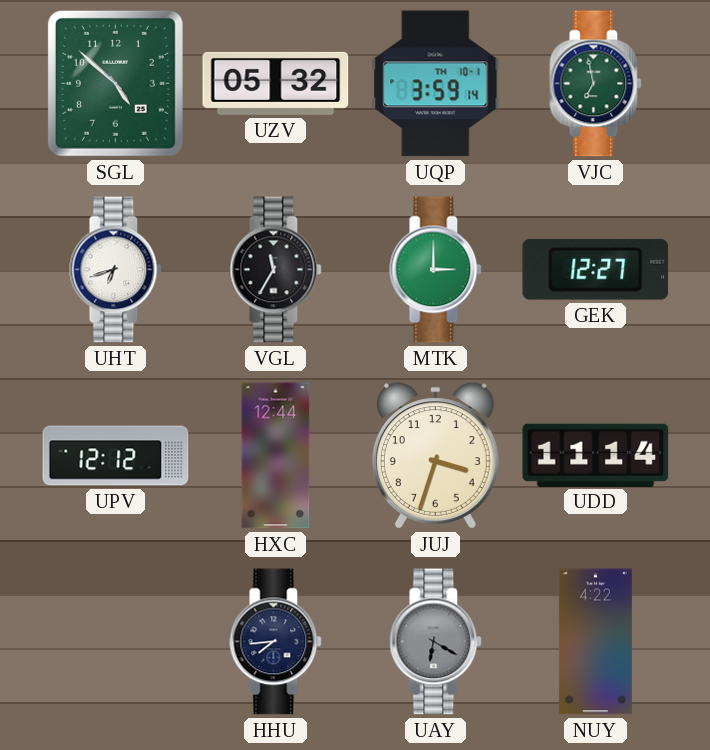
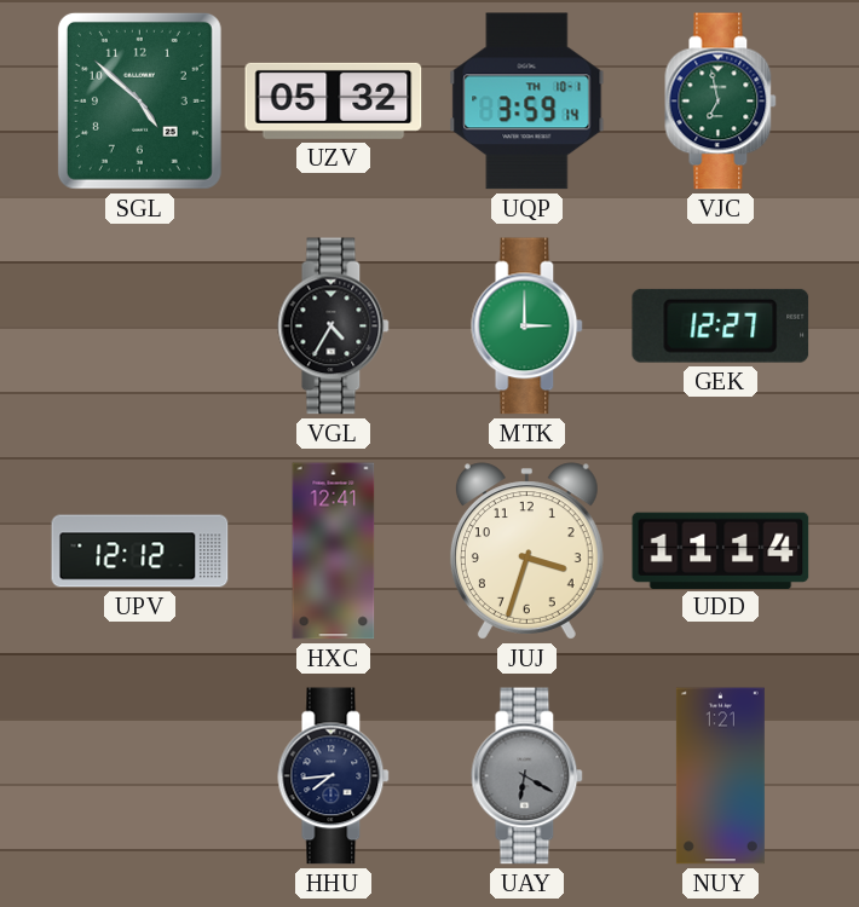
UHT: 6:42 -> none (116, 270)
VGL: 11:35 -> 4:35 (334, 327)
HXC: 12:44 -> 12:41 (334, 551)
NUY: 4:22 -> 1:21 (720, 776)
